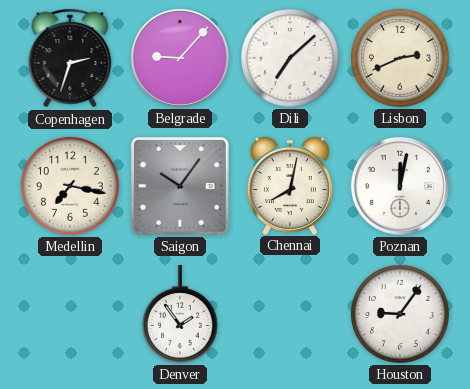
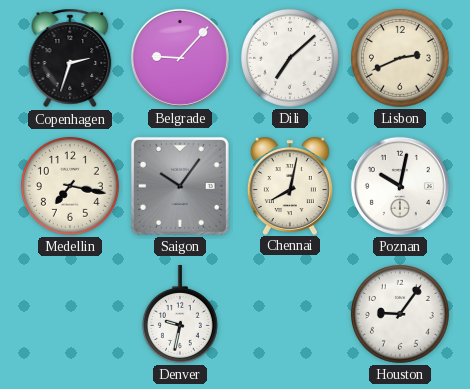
Poznan: 12:02 -> 10:02 (400, 186)
Denver: 1:54 -> 9:32 (180, 314)
